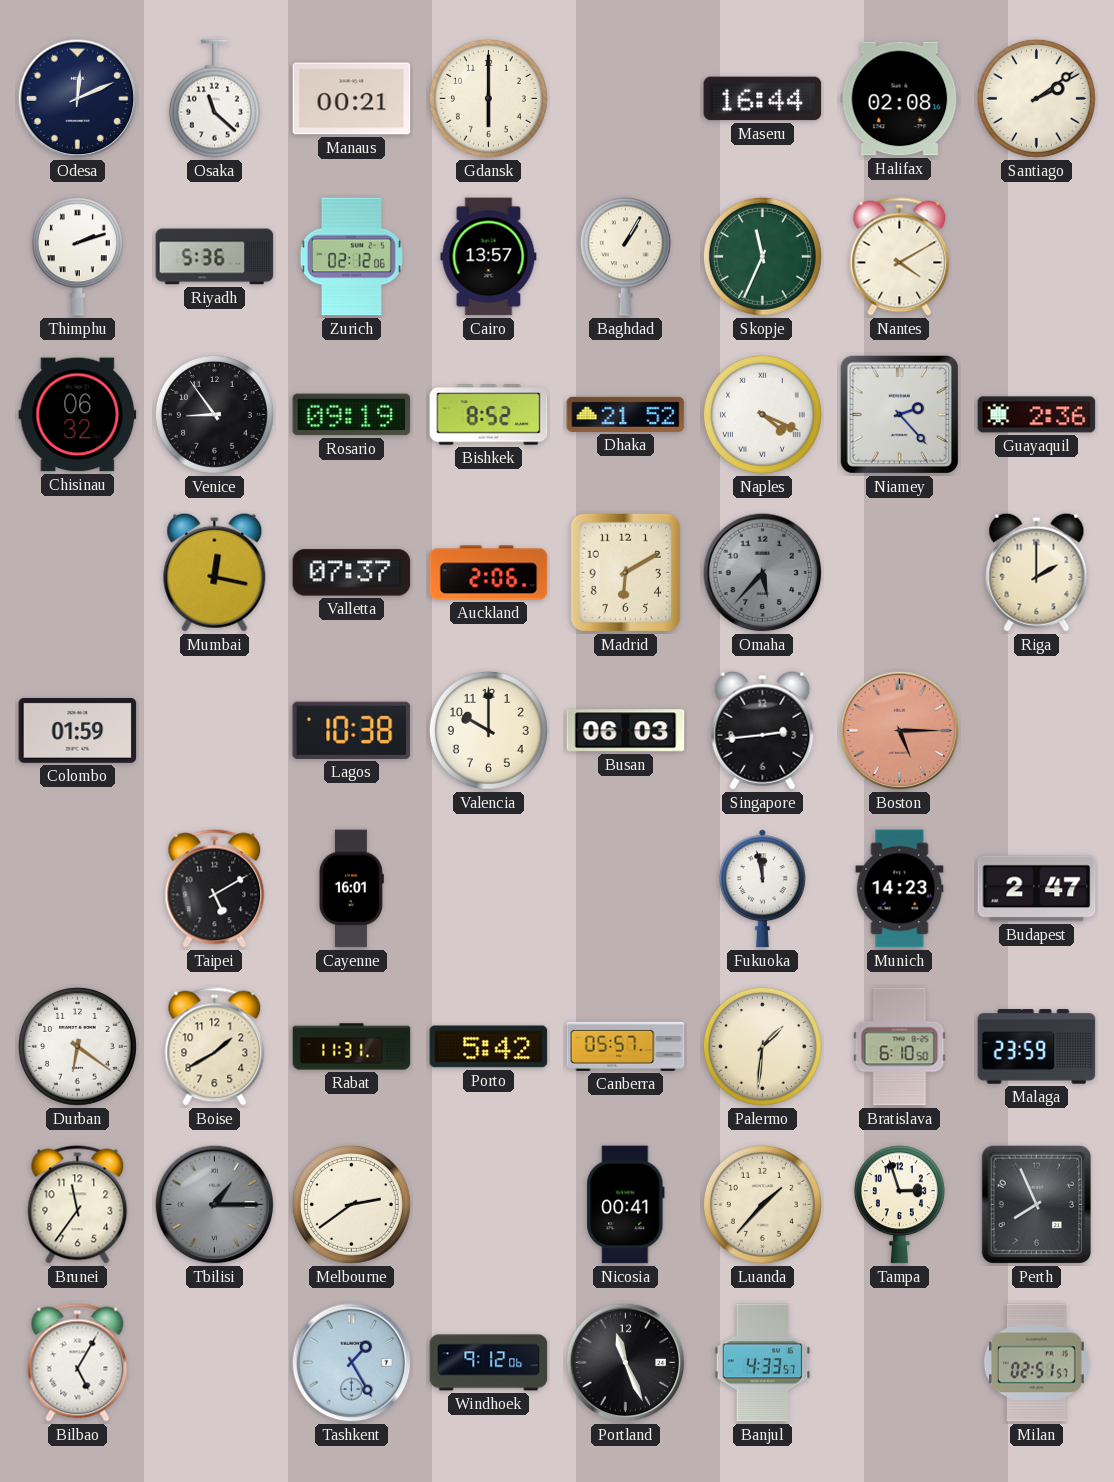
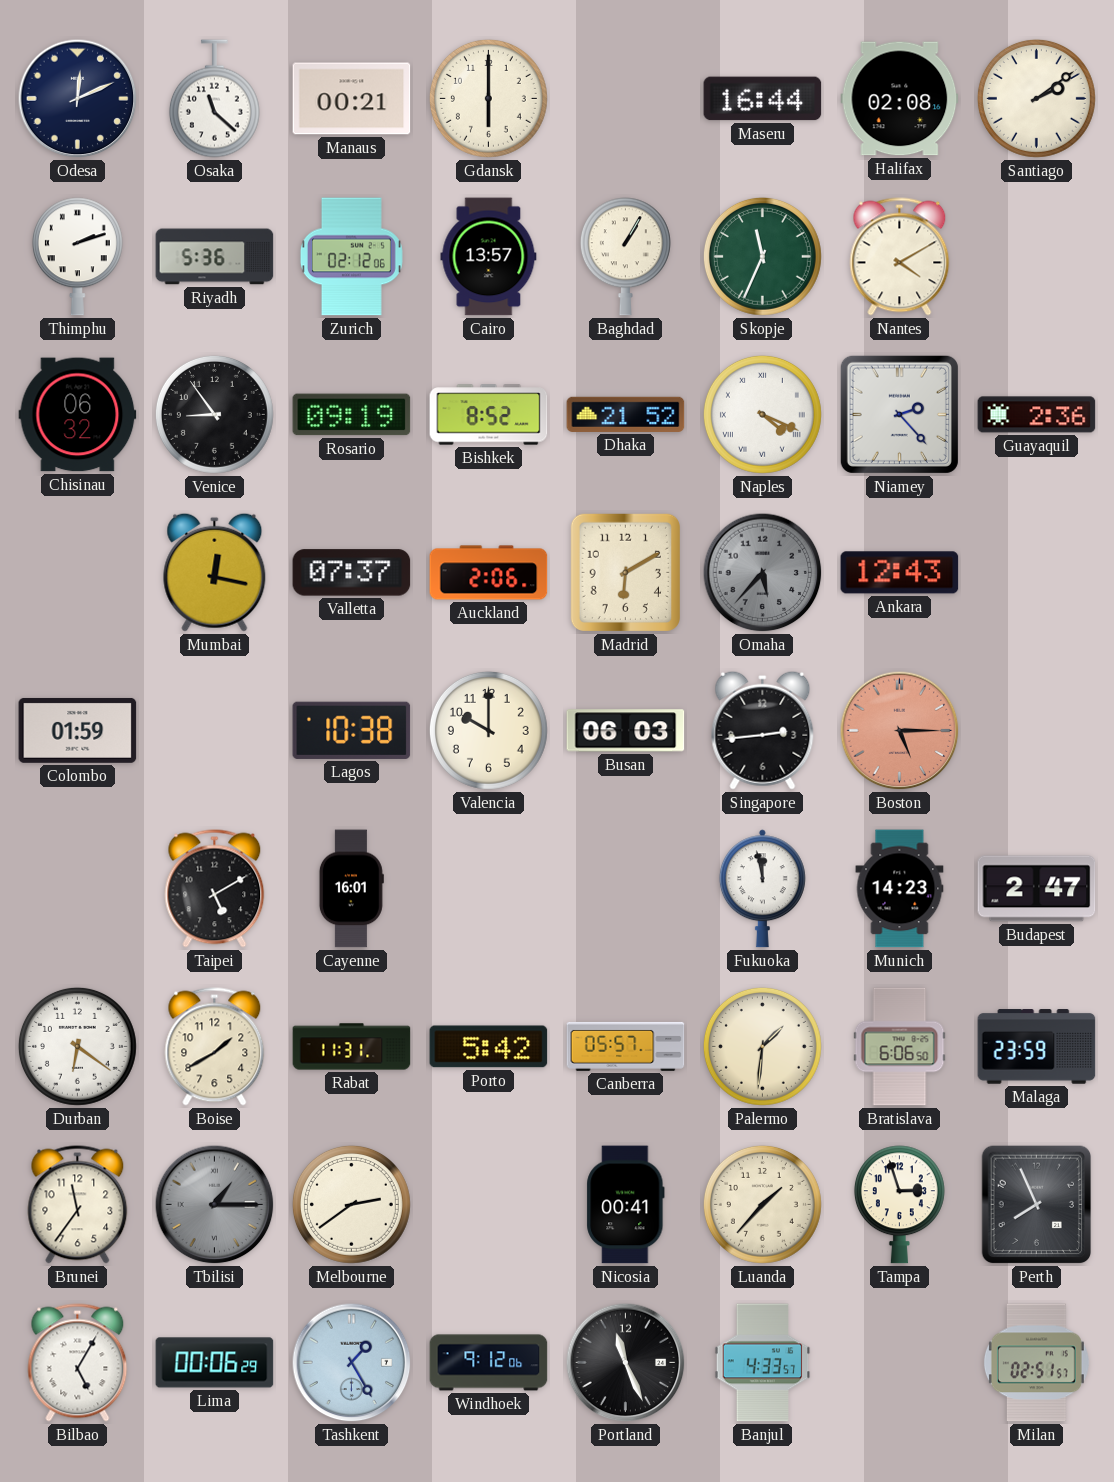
Ankara: none -> 12:43 (900, 573)
Riga: 2:00 -> none (1037, 572)
Bratislava: 6:10 -> 6:06 (900, 1047)
Lima: none -> 00:06 (215, 1363)
